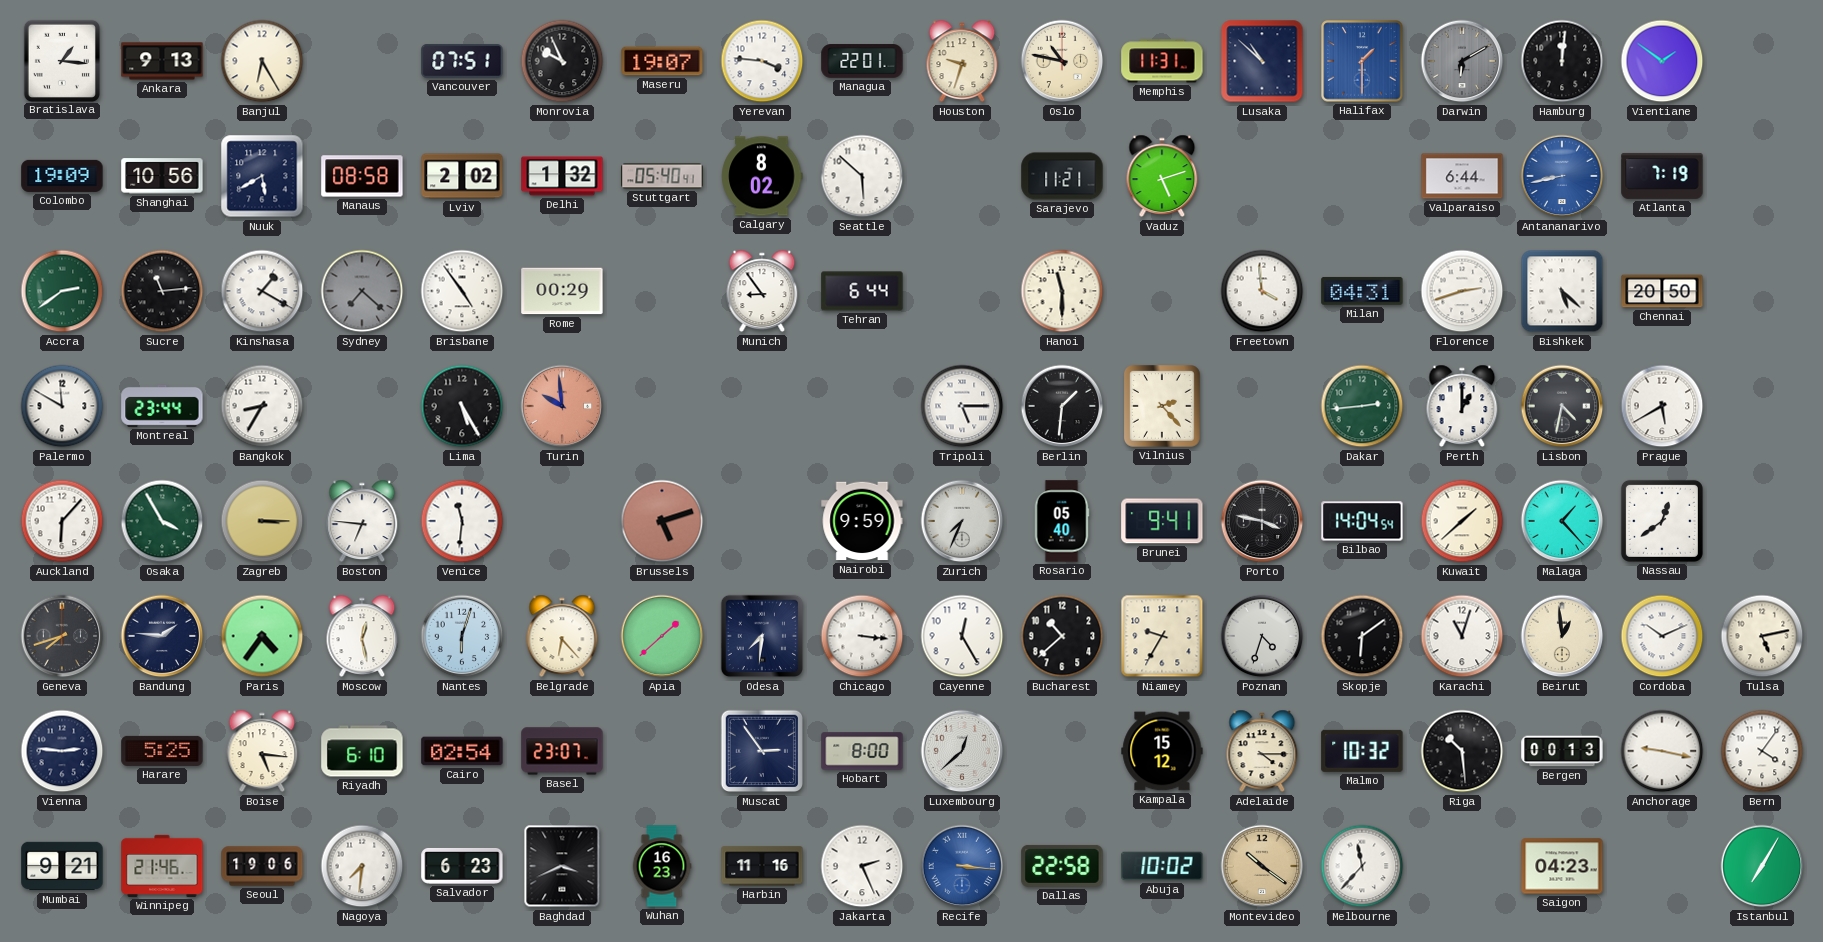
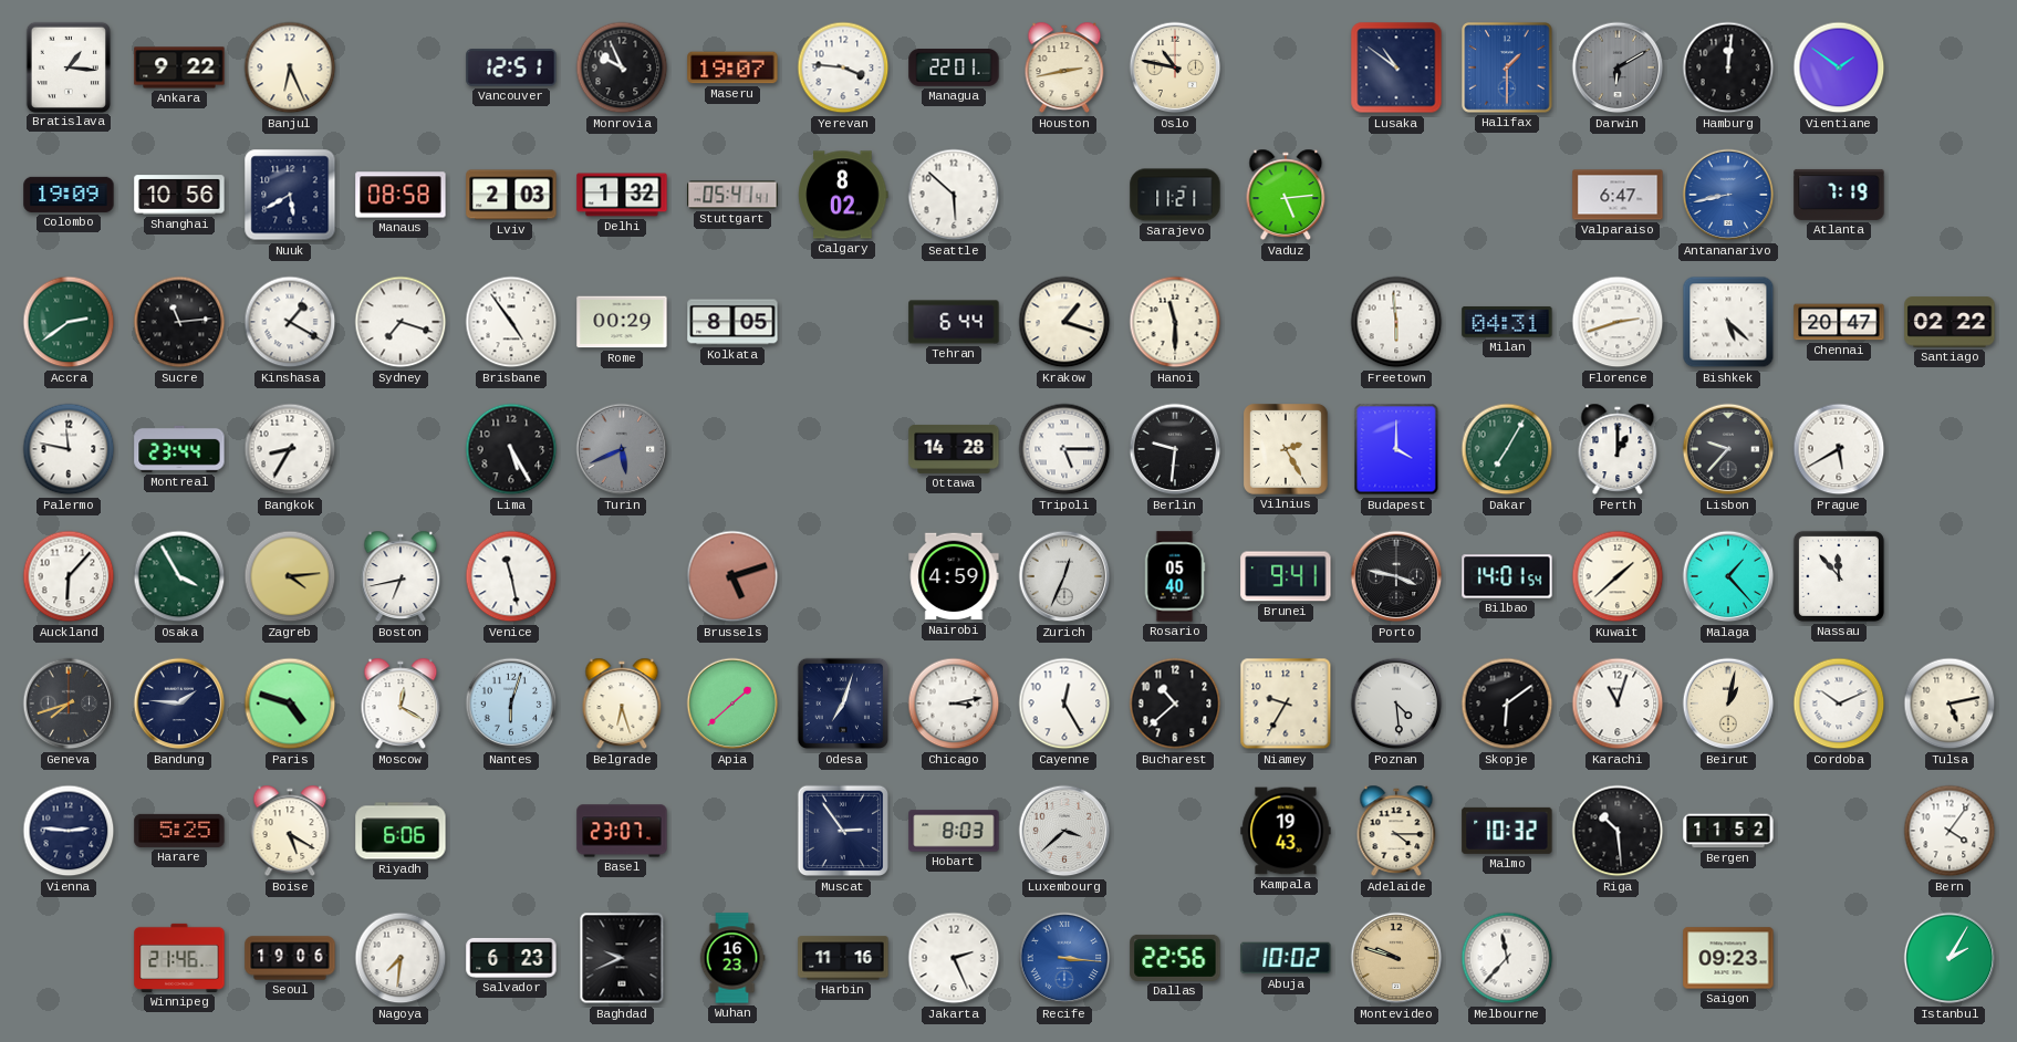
Ankara: 9:13 -> 9:22 (179, 67)
Banjul: 6:25 -> 6:26 (290, 67)
Vancouver: 07:51 -> 12:51 (511, 67)
Houston: 9:33 -> 2:43 (1064, 67)
Memphis: 11:31 -> none (1162, 61)
Lusaka: 10:52 -> 10:51 (1396, 67)
Lviv: 2:02 -> 2:03 (511, 195)
Stuttgart: 05:40 -> 05:41 (732, 195)
Vaduz: 5:12 -> 5:14 (1286, 195)
Valparaiso: 6:44 -> 6:47 (1618, 195)
Sydney: 7:22 -> 7:18 (401, 322)
Sydney dial: grey -> white (401, 322)
Kolkata: none -> 8:05 (732, 322)
Munich: 8:54 -> none (762, 291)
Krakow: none -> 1:18 (1064, 322)
Freetown: 3:59 -> 5:59 (1396, 322)
Chennai: 20:50 -> 20:47 (1839, 322)
Santiago: none -> 02:22 (1950, 322)
Palermo: 11:50 -> 11:47 (69, 449)
Turin: 9:59 -> 5:41 (622, 449)
Turin dial: salmon -> grey (622, 449)
Ottawa: none -> 14:28 (954, 449)
Berlin: 1:31 -> 9:31 (1175, 449)
Vilnius: 2:23 -> 2:25 (1287, 450)
Budapest: none -> 4:00 (1396, 449)
Dakar: 2:44 -> 7:05 (1507, 449)
Lisbon: 4:32 -> 9:37 (1728, 449)
Zagreb: 3:15 -> 4:14 (290, 576)
Boston: 6:46 -> 6:43 (401, 576)
Venice: 11:31 -> 11:28 (511, 576)
Nairobi: 9:59 -> 4:59 (954, 576)
Zurich: 7:34 -> 12:34 (1064, 576)
Bilbao: 14:04 -> 14:01 (1507, 576)
Nassau: 12:39 -> 11:53 (1839, 576)
Paris: 4:36 -> 4:48 (290, 704)
Moscow: 12:28 -> 12:20 (401, 704)
Belgrade: 6:23 -> 6:27 (622, 704)
Odesa: 7:31 -> 7:03 (843, 704)
Chicago: 3:16 -> 3:13 (954, 704)
Poznan: 4:33 -> 4:29 (1396, 704)
Beirut: 12:59 -> 1:02 (1728, 704)
Boise: 5:16 -> 5:20 (290, 831)
Riyadh: 6:10 -> 6:06 (401, 831)
Cairo: 02:54 -> none (462, 751)
Hobart: 8:00 -> 8:03 (954, 831)
Luxembourg: 12:38 -> 3:38 (1064, 831)
Kampala: 15:12 -> 19:43 (1286, 831)
Bergen: 00:13 -> 11:52 (1728, 831)
Anchorage: 9:17 -> none (1662, 751)
Mumbai: 9:21 -> none (62, 866)
Baghdad: 3:41 -> 9:41 (622, 958)
Dallas: 22:58 -> 22:56 (1175, 958)
Montevideo: 10:21 -> 9:48 (1396, 958)
Saigon: 04:23 -> 09:23 (1728, 958)
Istanbul: 7:05 -> 2:05 (1950, 958)
